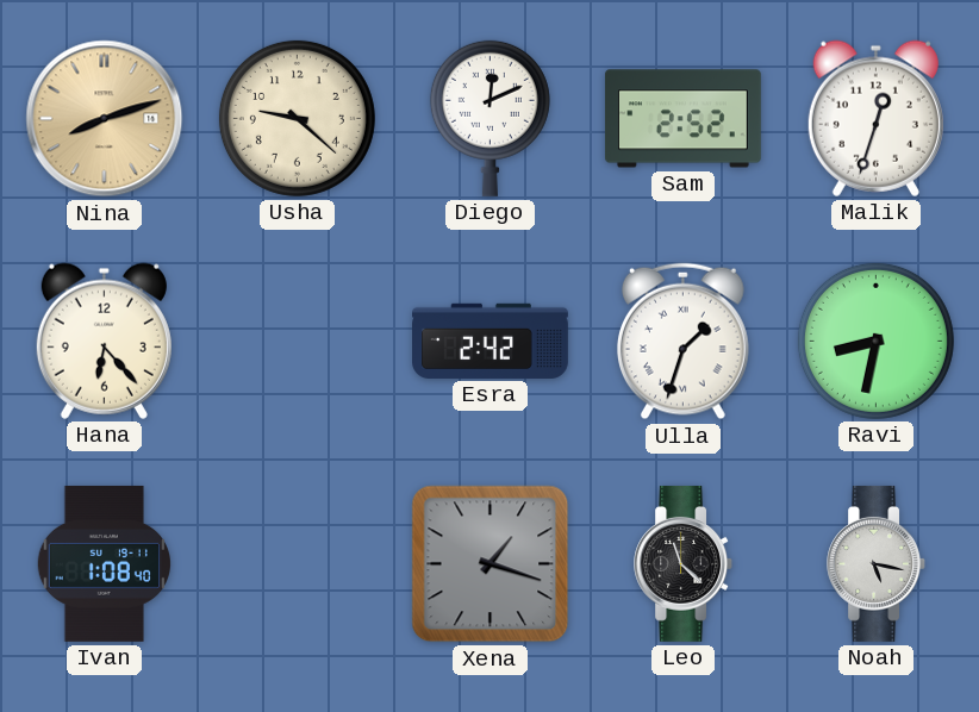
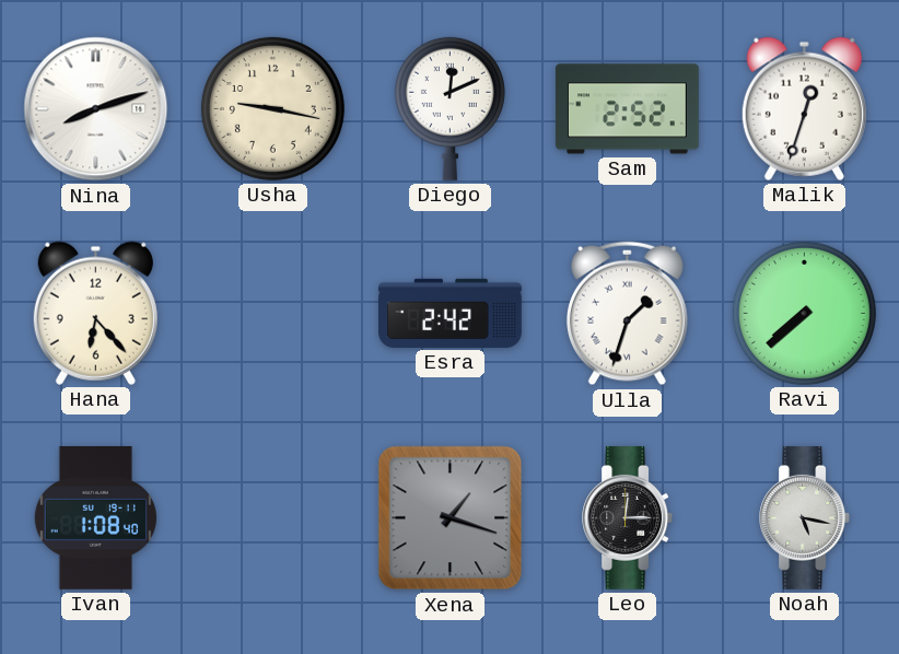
Nina dial: champagne -> white (96, 109)
Usha: 9:22 -> 9:17 (272, 108)
Ravi: 8:32 -> 7:38 (804, 313)
Leo: 11:22 -> 12:15 (628, 517)
